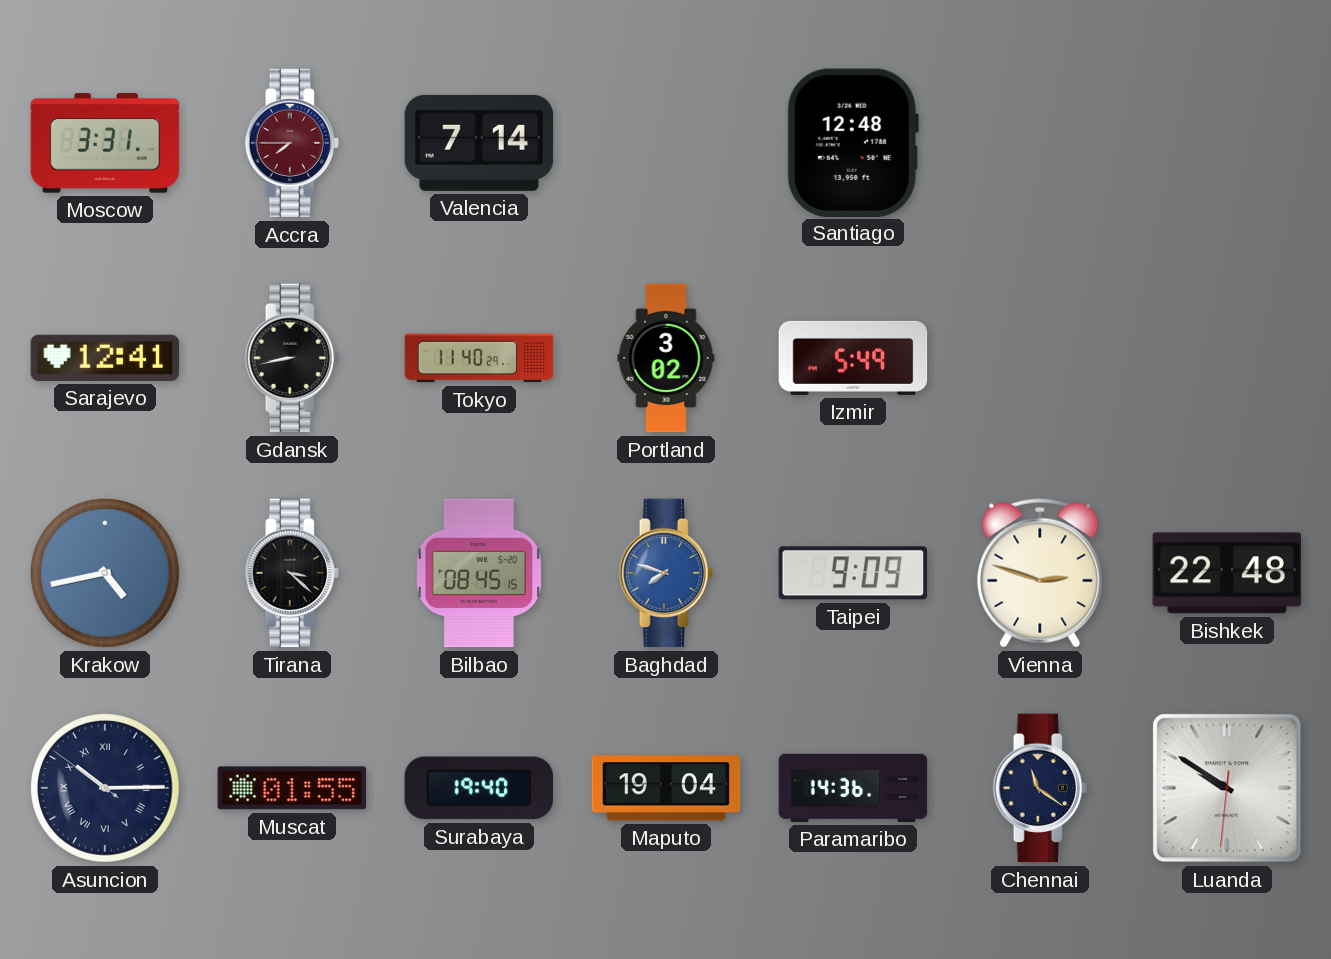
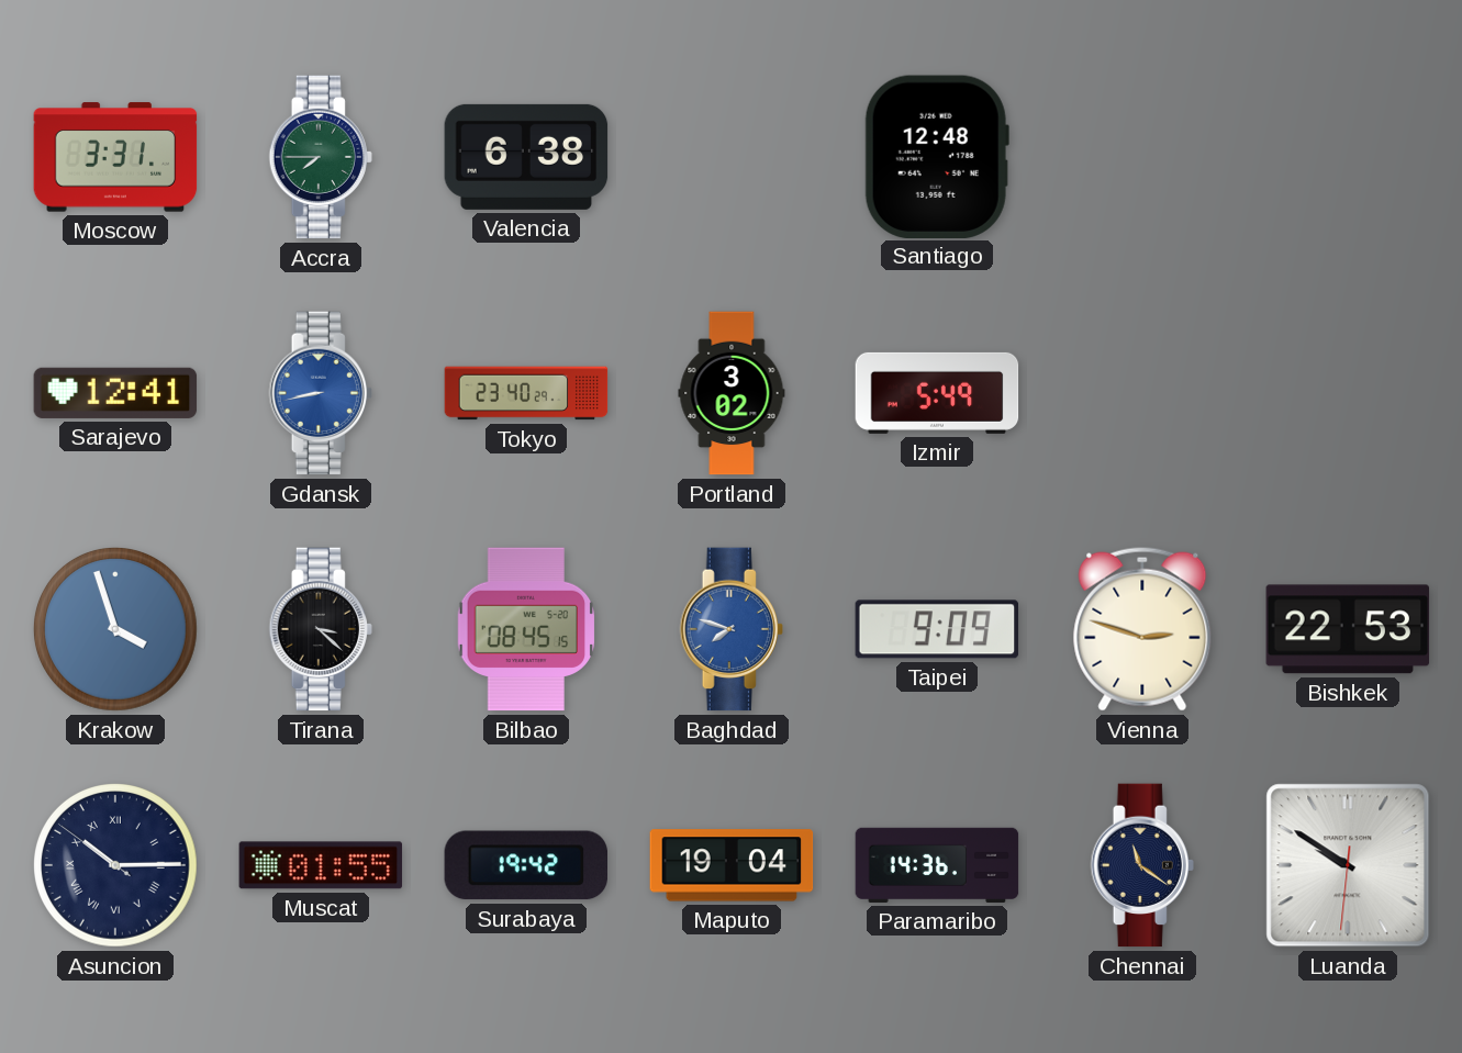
Accra dial: burgundy -> green (321, 157)
Valencia: 7:14 -> 6:38 (526, 157)
Gdansk dial: black -> blue (321, 393)
Tokyo: 11:40 -> 23:40 (526, 393)
Krakow: 4:43 -> 3:57 (116, 630)
Bishkek: 22:48 -> 22:53 (1348, 629)
Surabaya: 19:40 -> 19:42 (525, 865)
